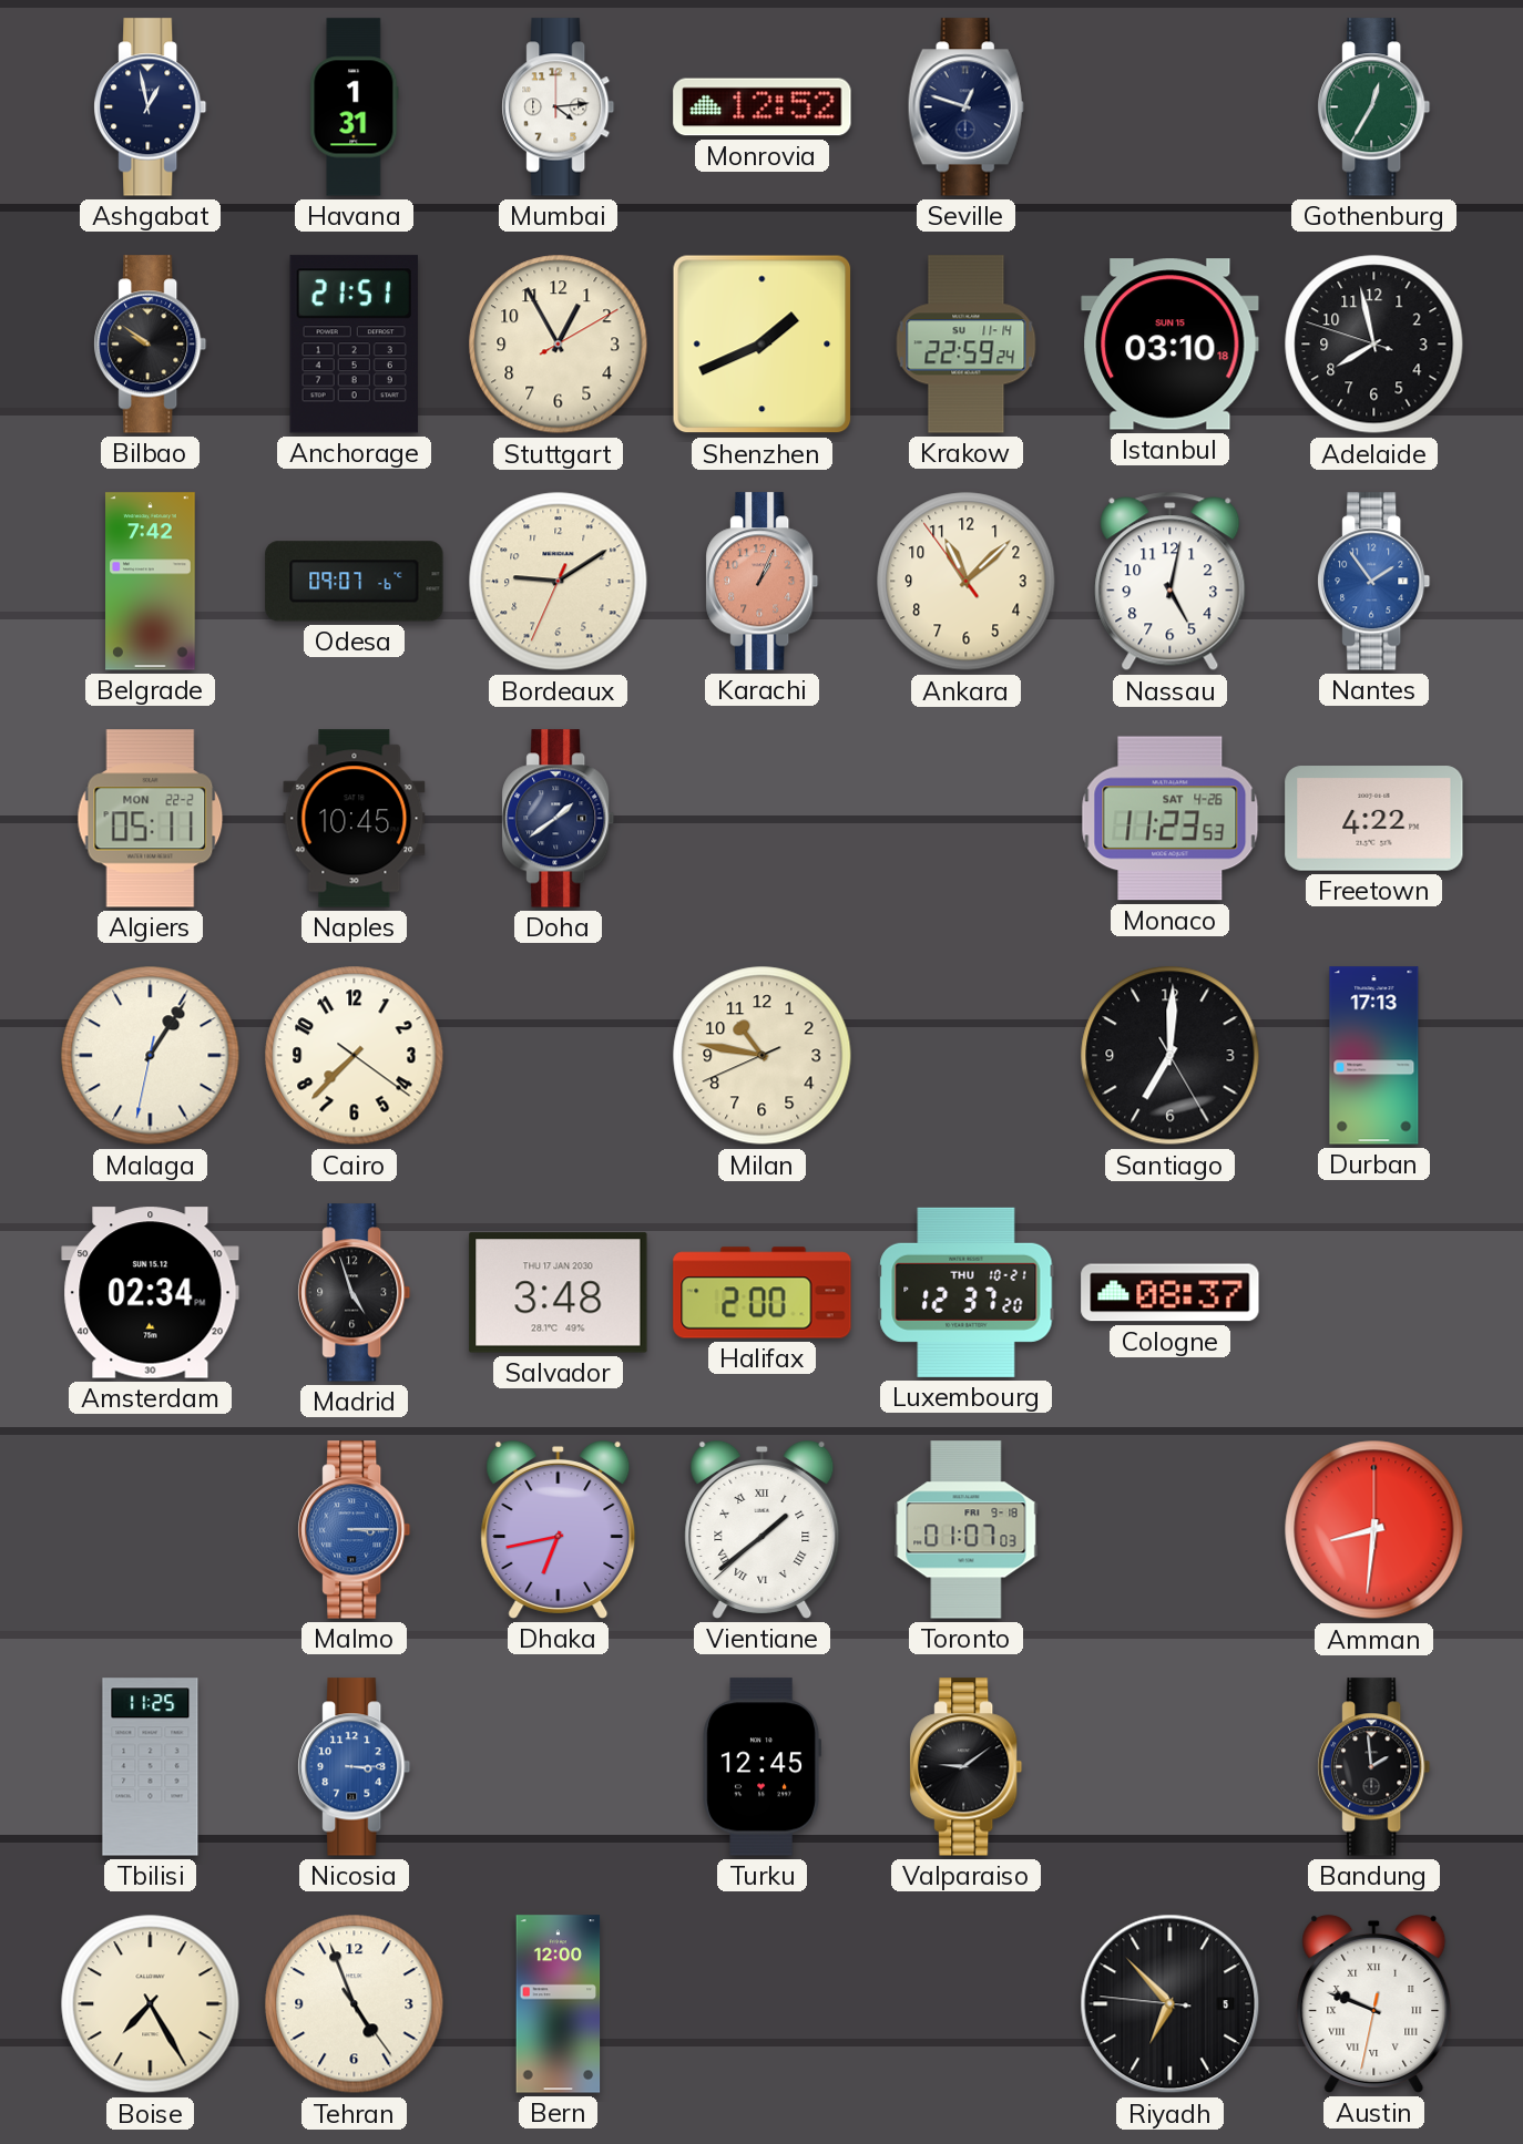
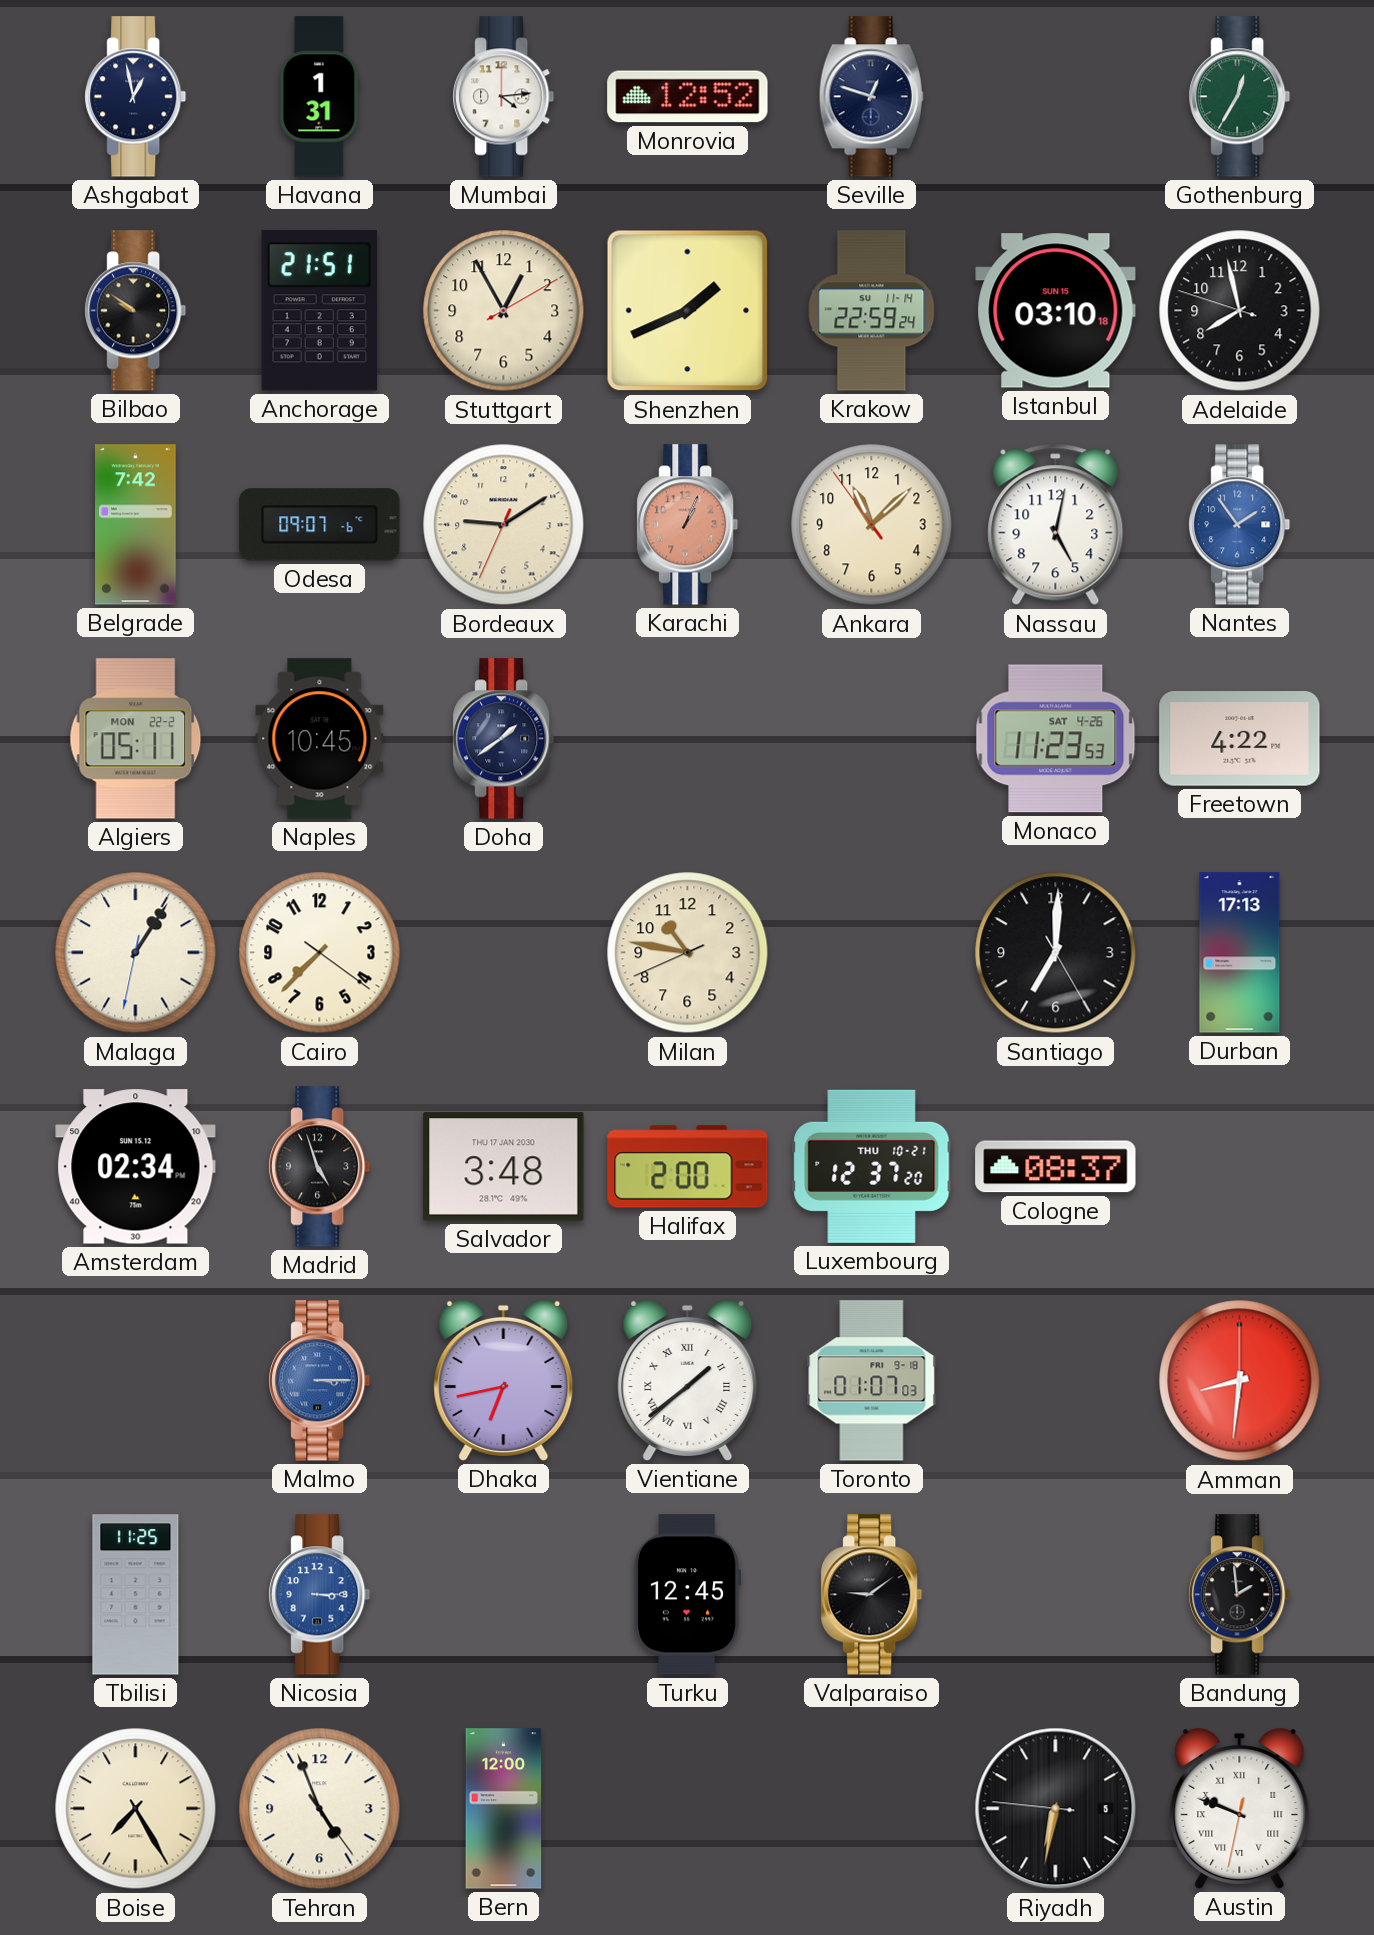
Riyadh: 6:52 -> 6:31 (1056, 1809)
